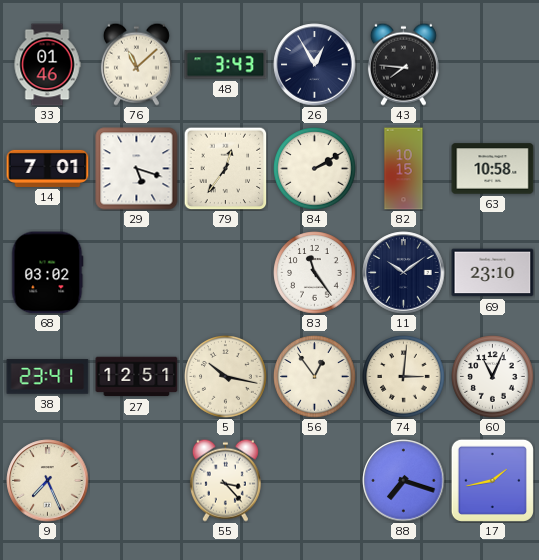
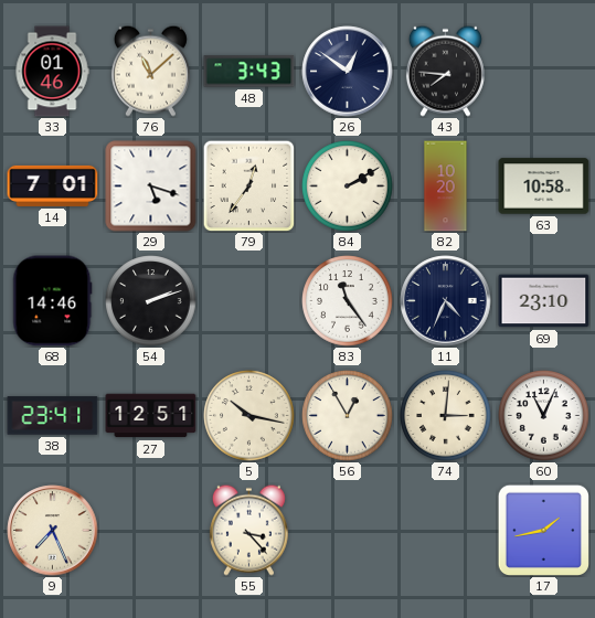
26: 12:55 -> 12:51 (348, 72)
82: 10:15 -> 10:20 (446, 187)
68: 03:02 -> 14:46 (53, 301)
54: none -> 2:12 (151, 301)
11: 10:09 -> 4:34 (446, 301)
56: 12:54 -> 12:55 (348, 416)
88: 7:18 -> none (404, 481)
